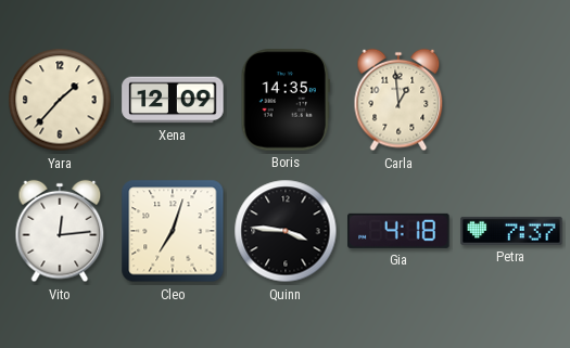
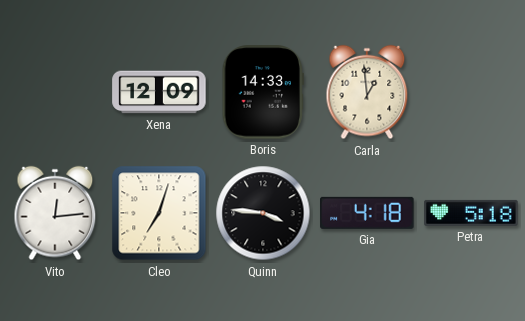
Yara: 1:37 -> none (60, 100)
Boris: 14:35 -> 14:33 (263, 92)
Petra: 7:37 -> 5:18 (471, 213)
